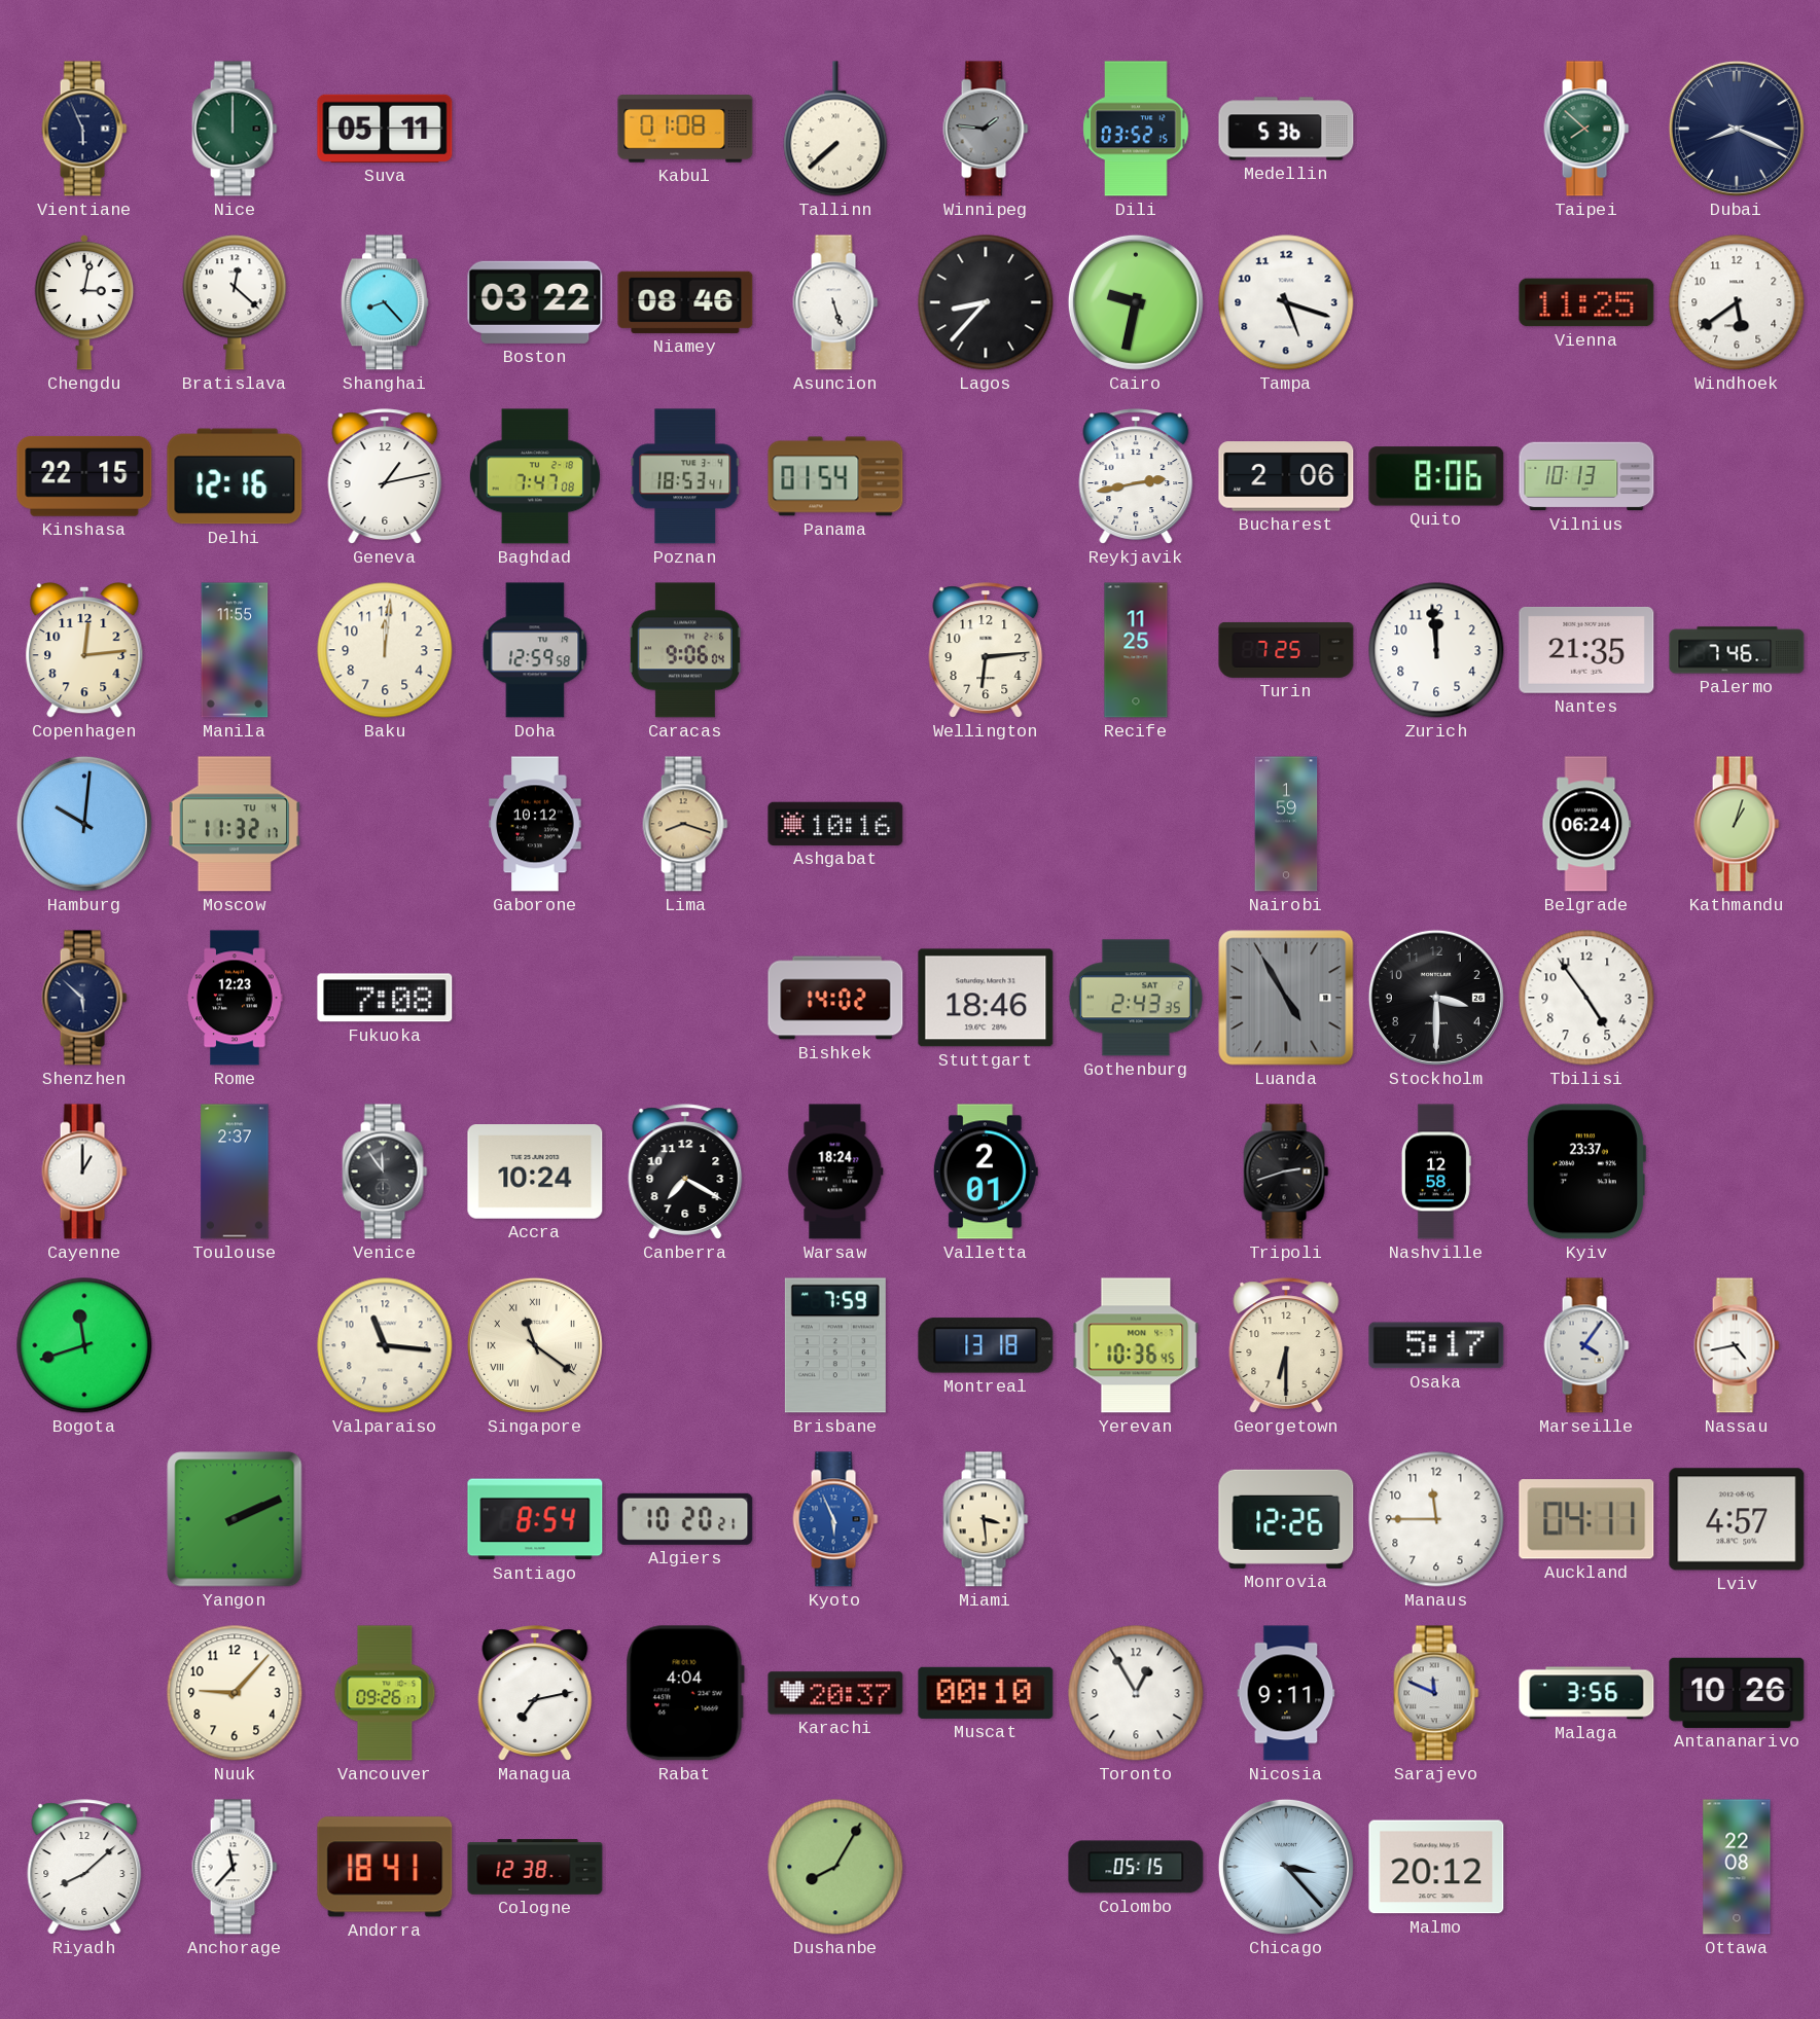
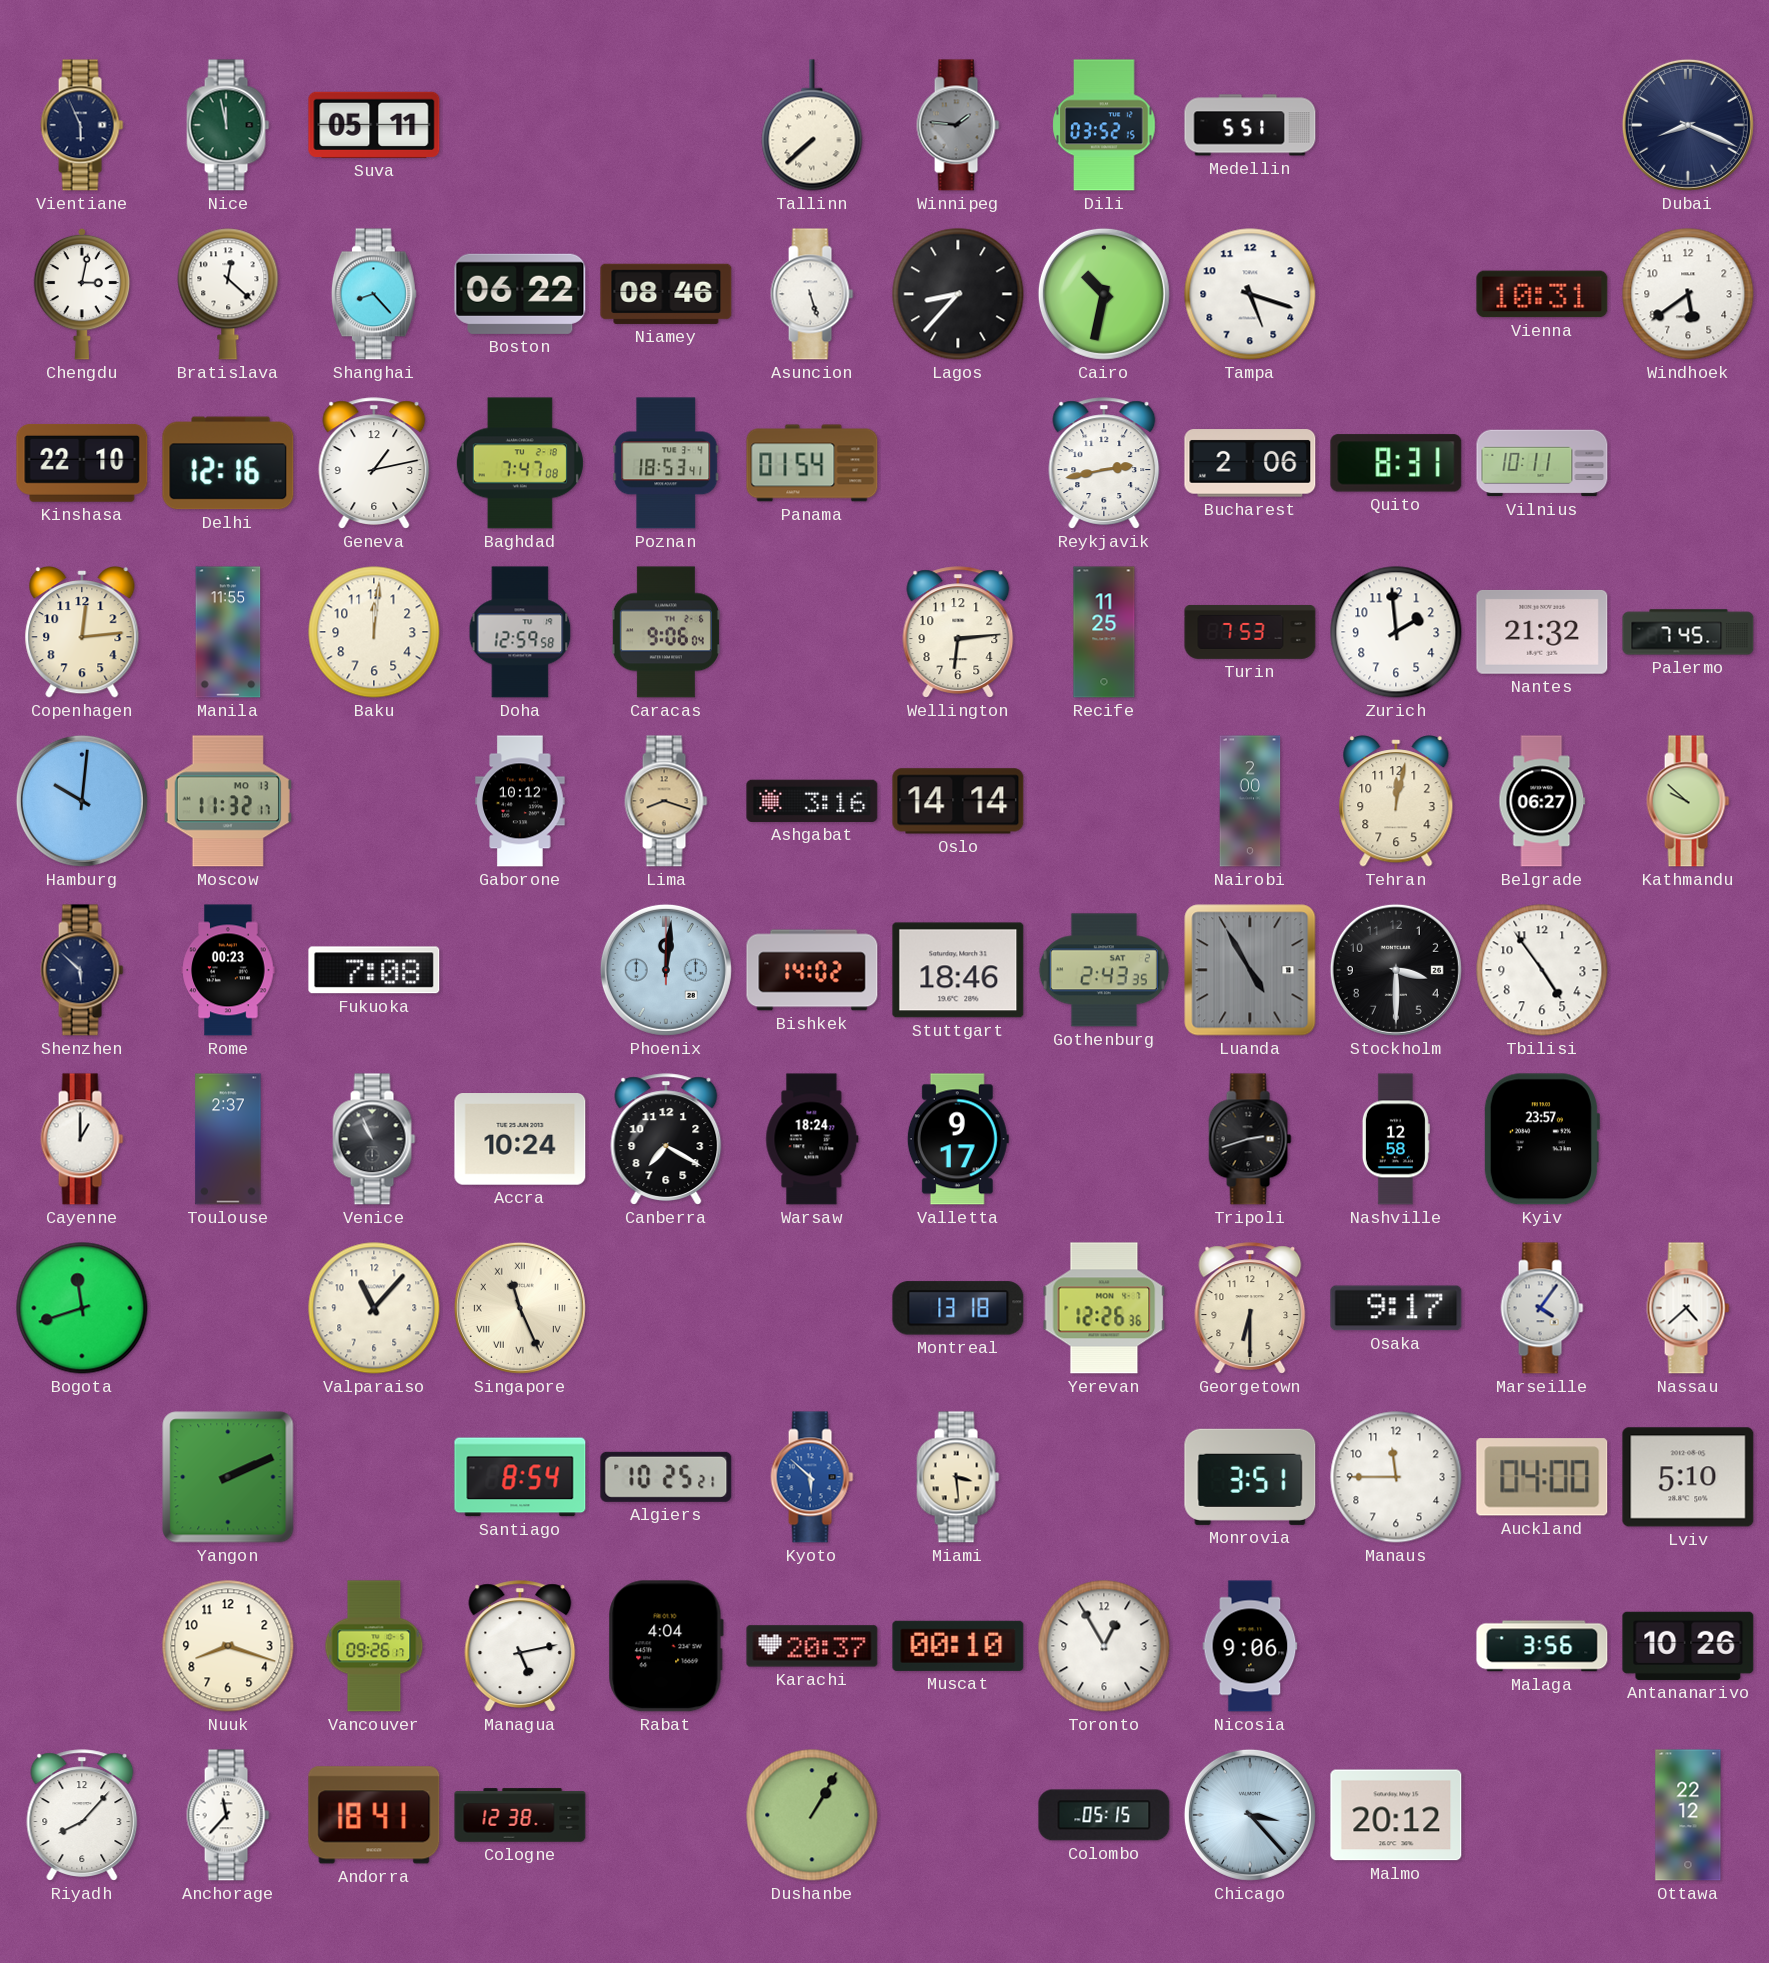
Nice: 12:00 -> 11:58 (228, 125)
Kabul: 01:08 -> none (685, 129)
Medellin: 5:36 -> 5:51 (1250, 125)
Taipei: 7:52 -> none (1586, 129)
Boston: 03:22 -> 06:22 (520, 294)
Cairo: 9:32 -> 10:32 (1104, 294)
Vienna: 11:25 -> 10:31 (1542, 294)
Kinshasa: 22:15 -> 22:10 (82, 463)
Quito: 8:06 -> 8:31 (1396, 463)
Vilnius: 10:13 -> 10:11 (1542, 463)
Turin: 7:25 -> 7:53 (1250, 632)
Zurich: 11:59 -> 1:59 (1396, 632)
Nantes: 21:35 -> 21:32 (1542, 632)
Palermo: 7:46 -> 7:45 (1688, 632)
Moscow date: TU 4 -> MO 13 (227, 801)
Ashgabat: 10:16 -> 3:16 (812, 801)
Oslo: none -> 14:14 (958, 801)
Nairobi: 1:59 -> 2:00 (1250, 801)
Tehran: none -> 12:02 (1396, 802)
Belgrade: 06:24 -> 06:27 (1542, 801)
Kathmandu: 1:03 -> 9:52 (1688, 801)
Rome: 12:23 -> 00:23 (228, 970)
Phoenix: none -> 12:01 (666, 970)
Venice: 11:54 -> 10:56 (374, 1139)
Valletta: 2:01 -> 9:17 (958, 1139)
Kyiv: 23:37 -> 23:57 (1541, 1139)
Valparaiso: 11:16 -> 11:07 (374, 1308)
Singapore: 11:21 -> 11:26 (520, 1308)
Brisbane: 7:59 -> none (835, 1345)
Yerevan: 10:36 -> 12:26 (1104, 1308)
Osaka: 5:17 -> 9:17 (1396, 1308)
Nassau: 4:43 -> 4:38 (1688, 1308)
Algiers: 10:20 -> 10:25 (666, 1477)
Kyoto: 5:56 -> 5:52 (812, 1477)
Monrovia: 12:26 -> 3:51 (1250, 1477)
Auckland: 04:11 -> 04:00 (1542, 1477)
Lviv: 4:57 -> 5:10 (1688, 1477)
Nuuk: 9:07 -> 8:18 (228, 1646)
Managua: 7:13 -> 5:13 (520, 1646)
Nicosia: 9:11 -> 9:06 (1250, 1646)
Sarajevo: 11:49 -> none (1436, 1693)
Riyadh: 8:08 -> 8:07 (82, 1815)
Dushanbe: 8:05 -> 1:05 (812, 1815)
Ottawa: 22:08 -> 22:12 (1688, 1815)
